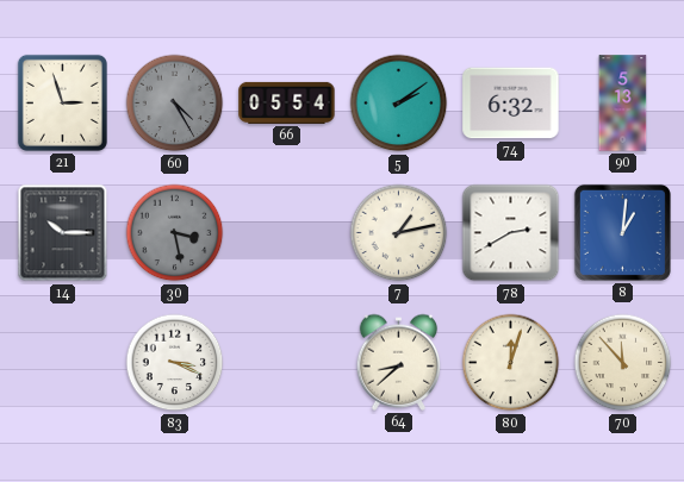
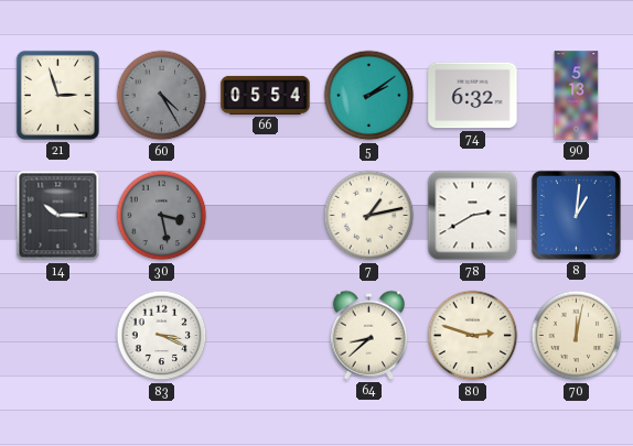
80: 12:03 -> 2:48 (473, 336)
70: 11:53 -> 12:02 (577, 336)
